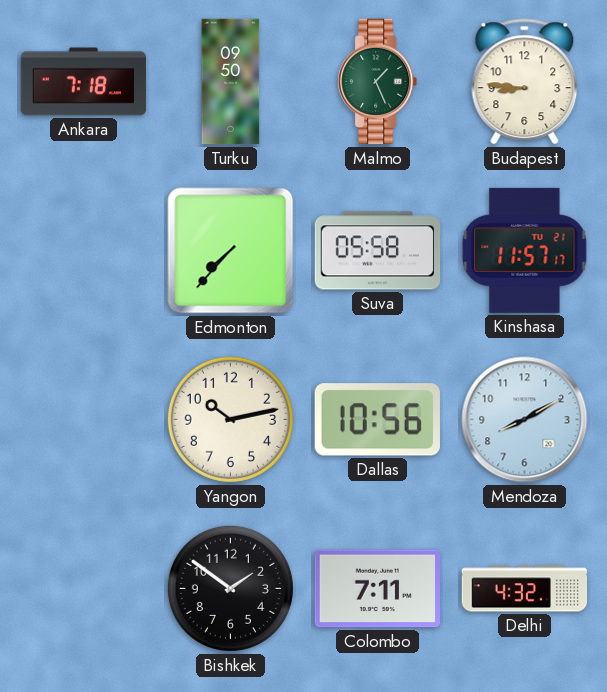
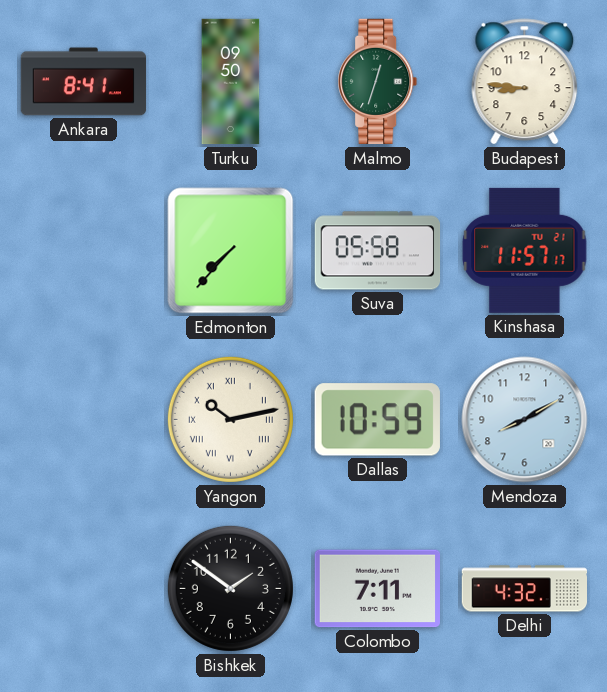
Ankara: 7:18 -> 8:41 (84, 82)
Malmo: 1:26 -> 12:33 (378, 82)
Yangon numerals: Arabic -> Roman (230, 419)
Dallas: 10:56 -> 10:59 (377, 420)
